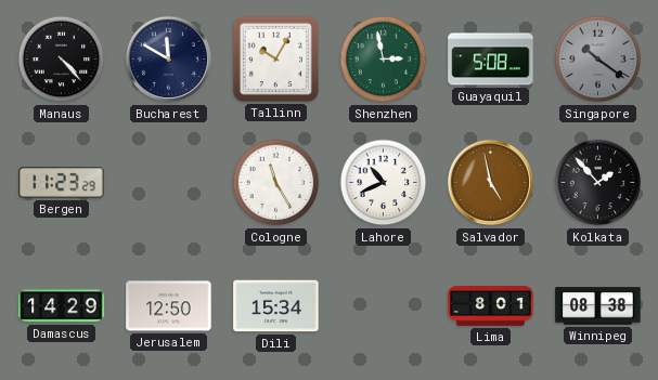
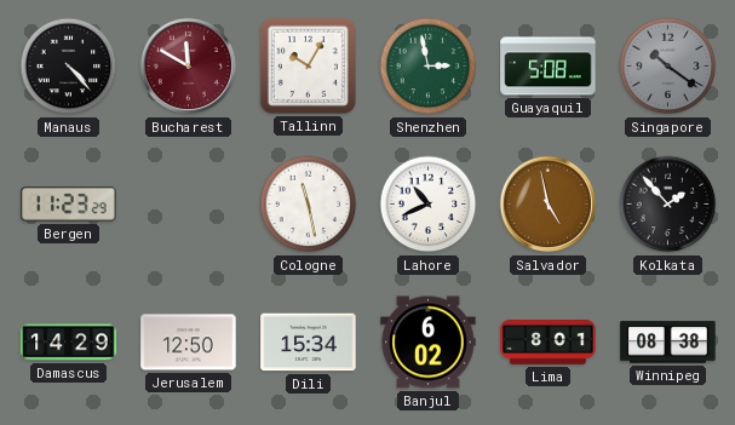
Bucharest dial: navy -> burgundy (189, 67)
Cologne: 11:25 -> 11:28 (309, 205)
Banjul: none -> 6:02 (429, 343)
